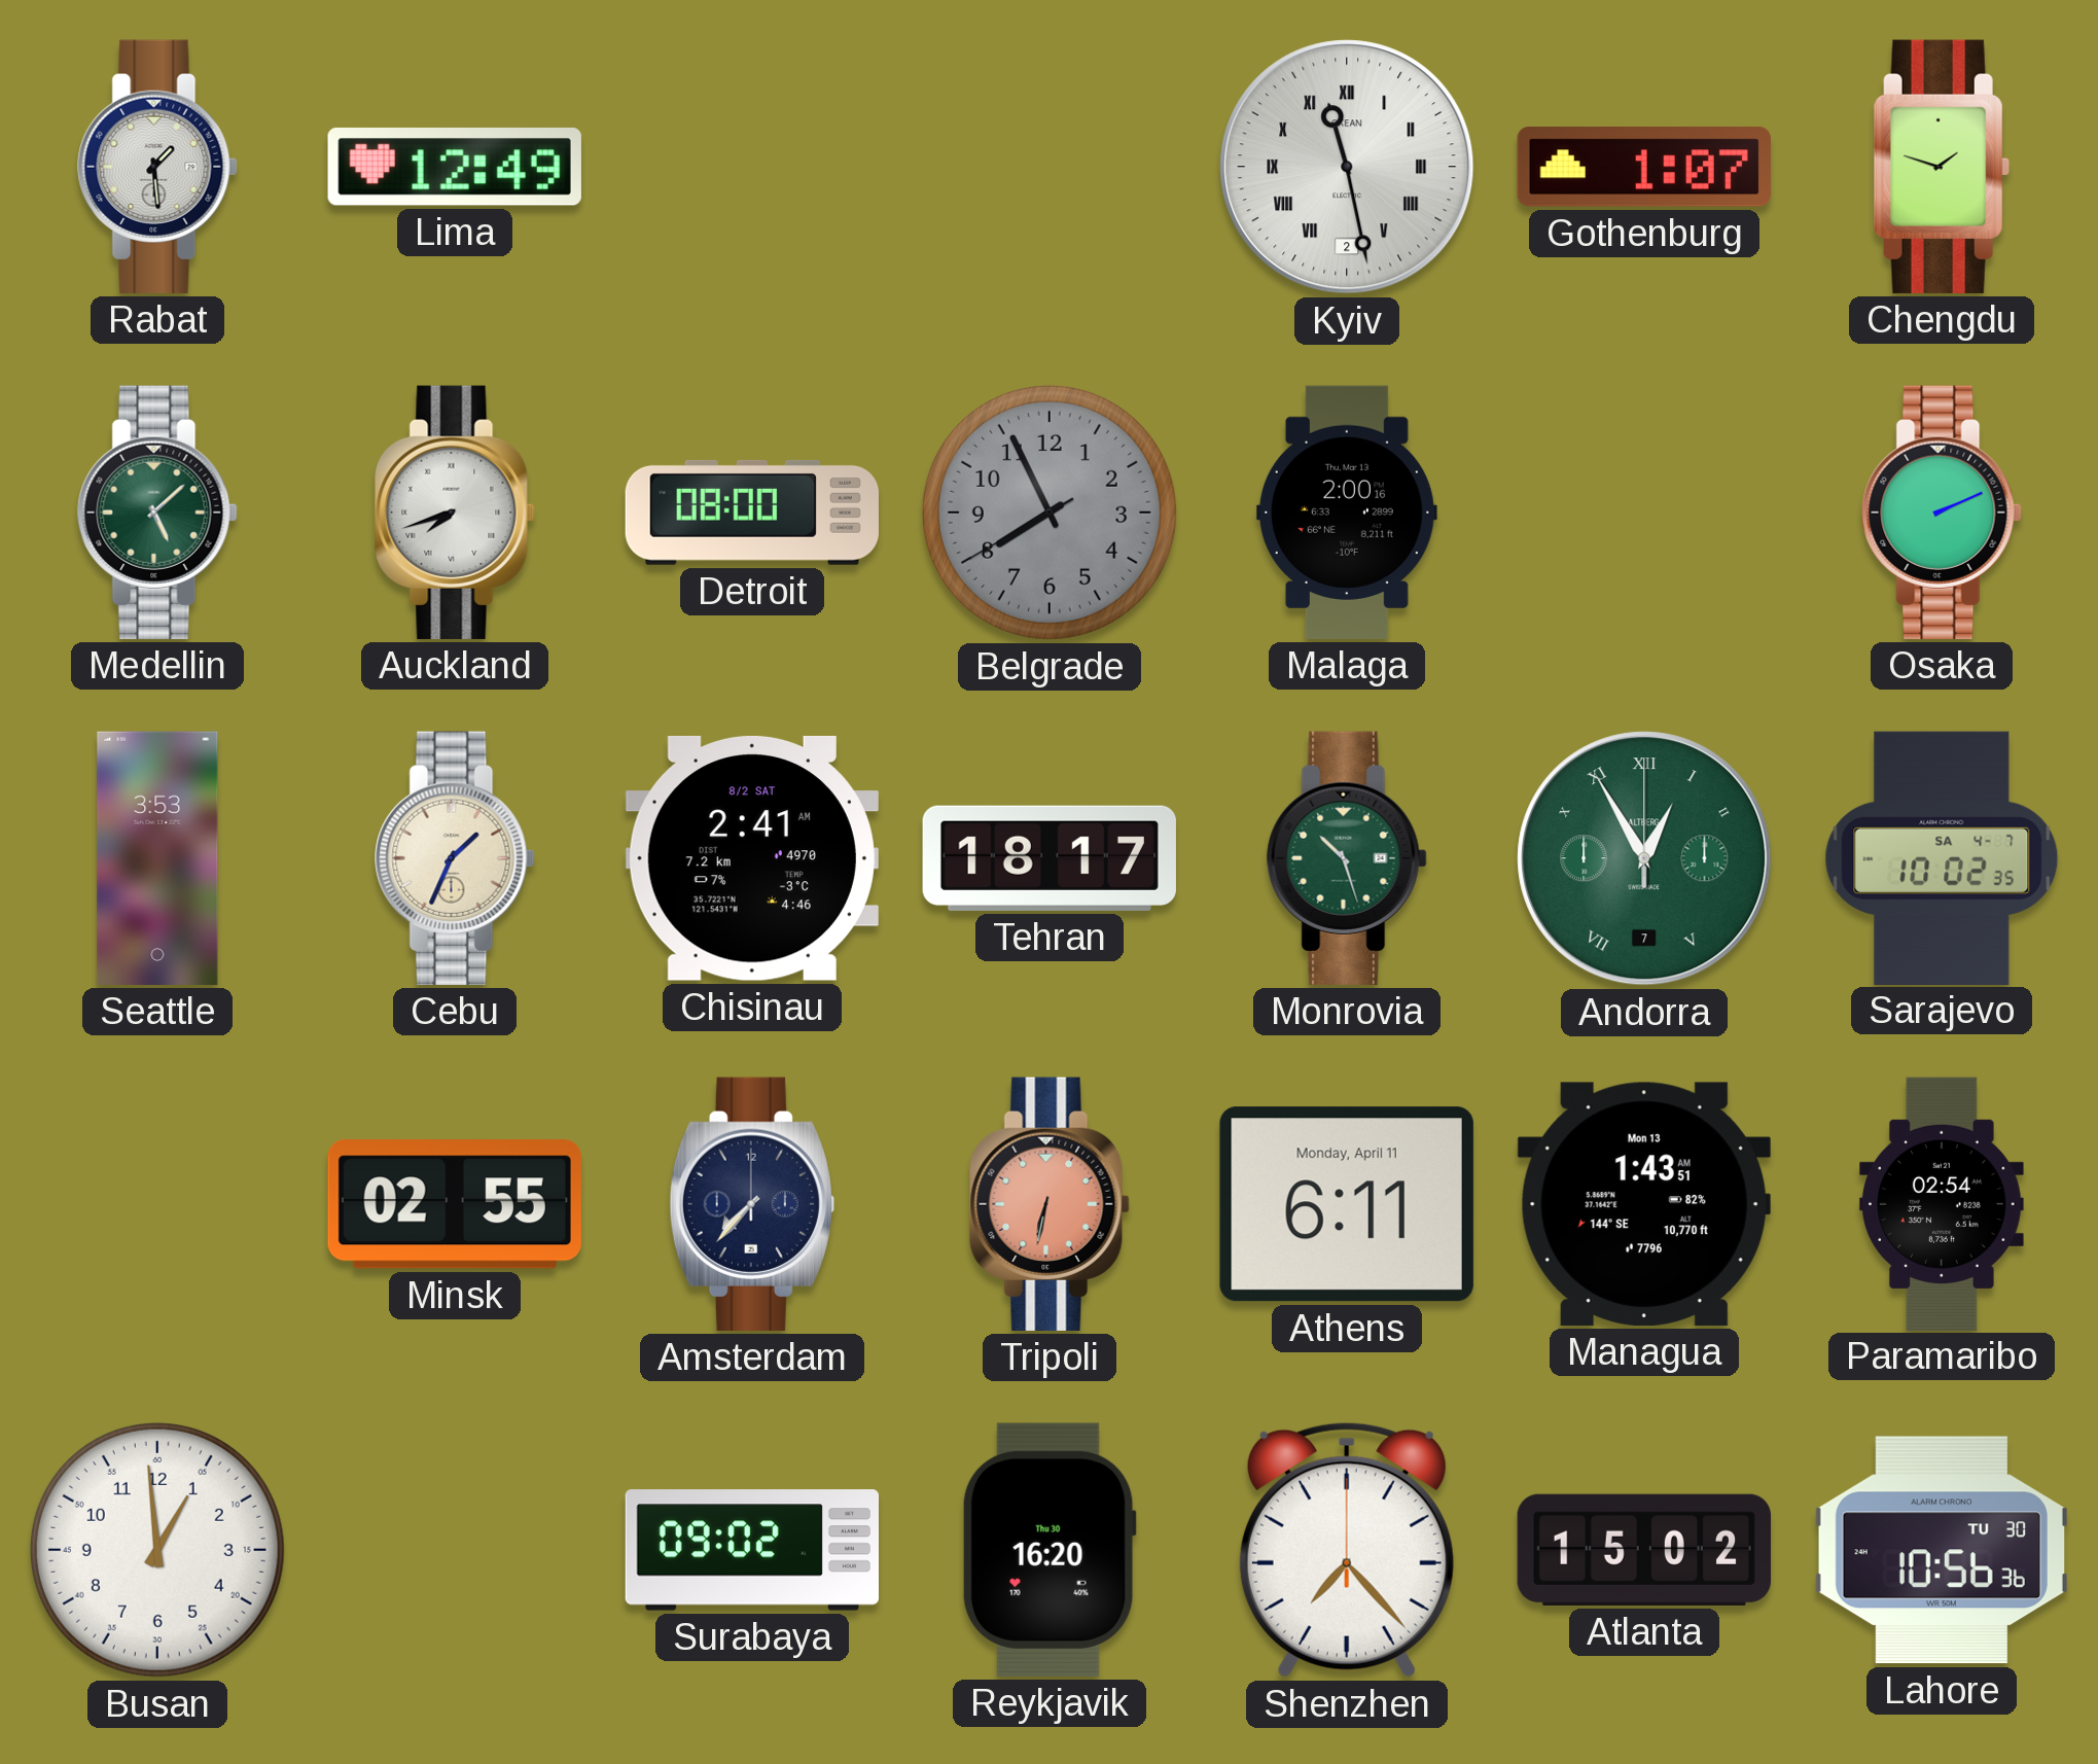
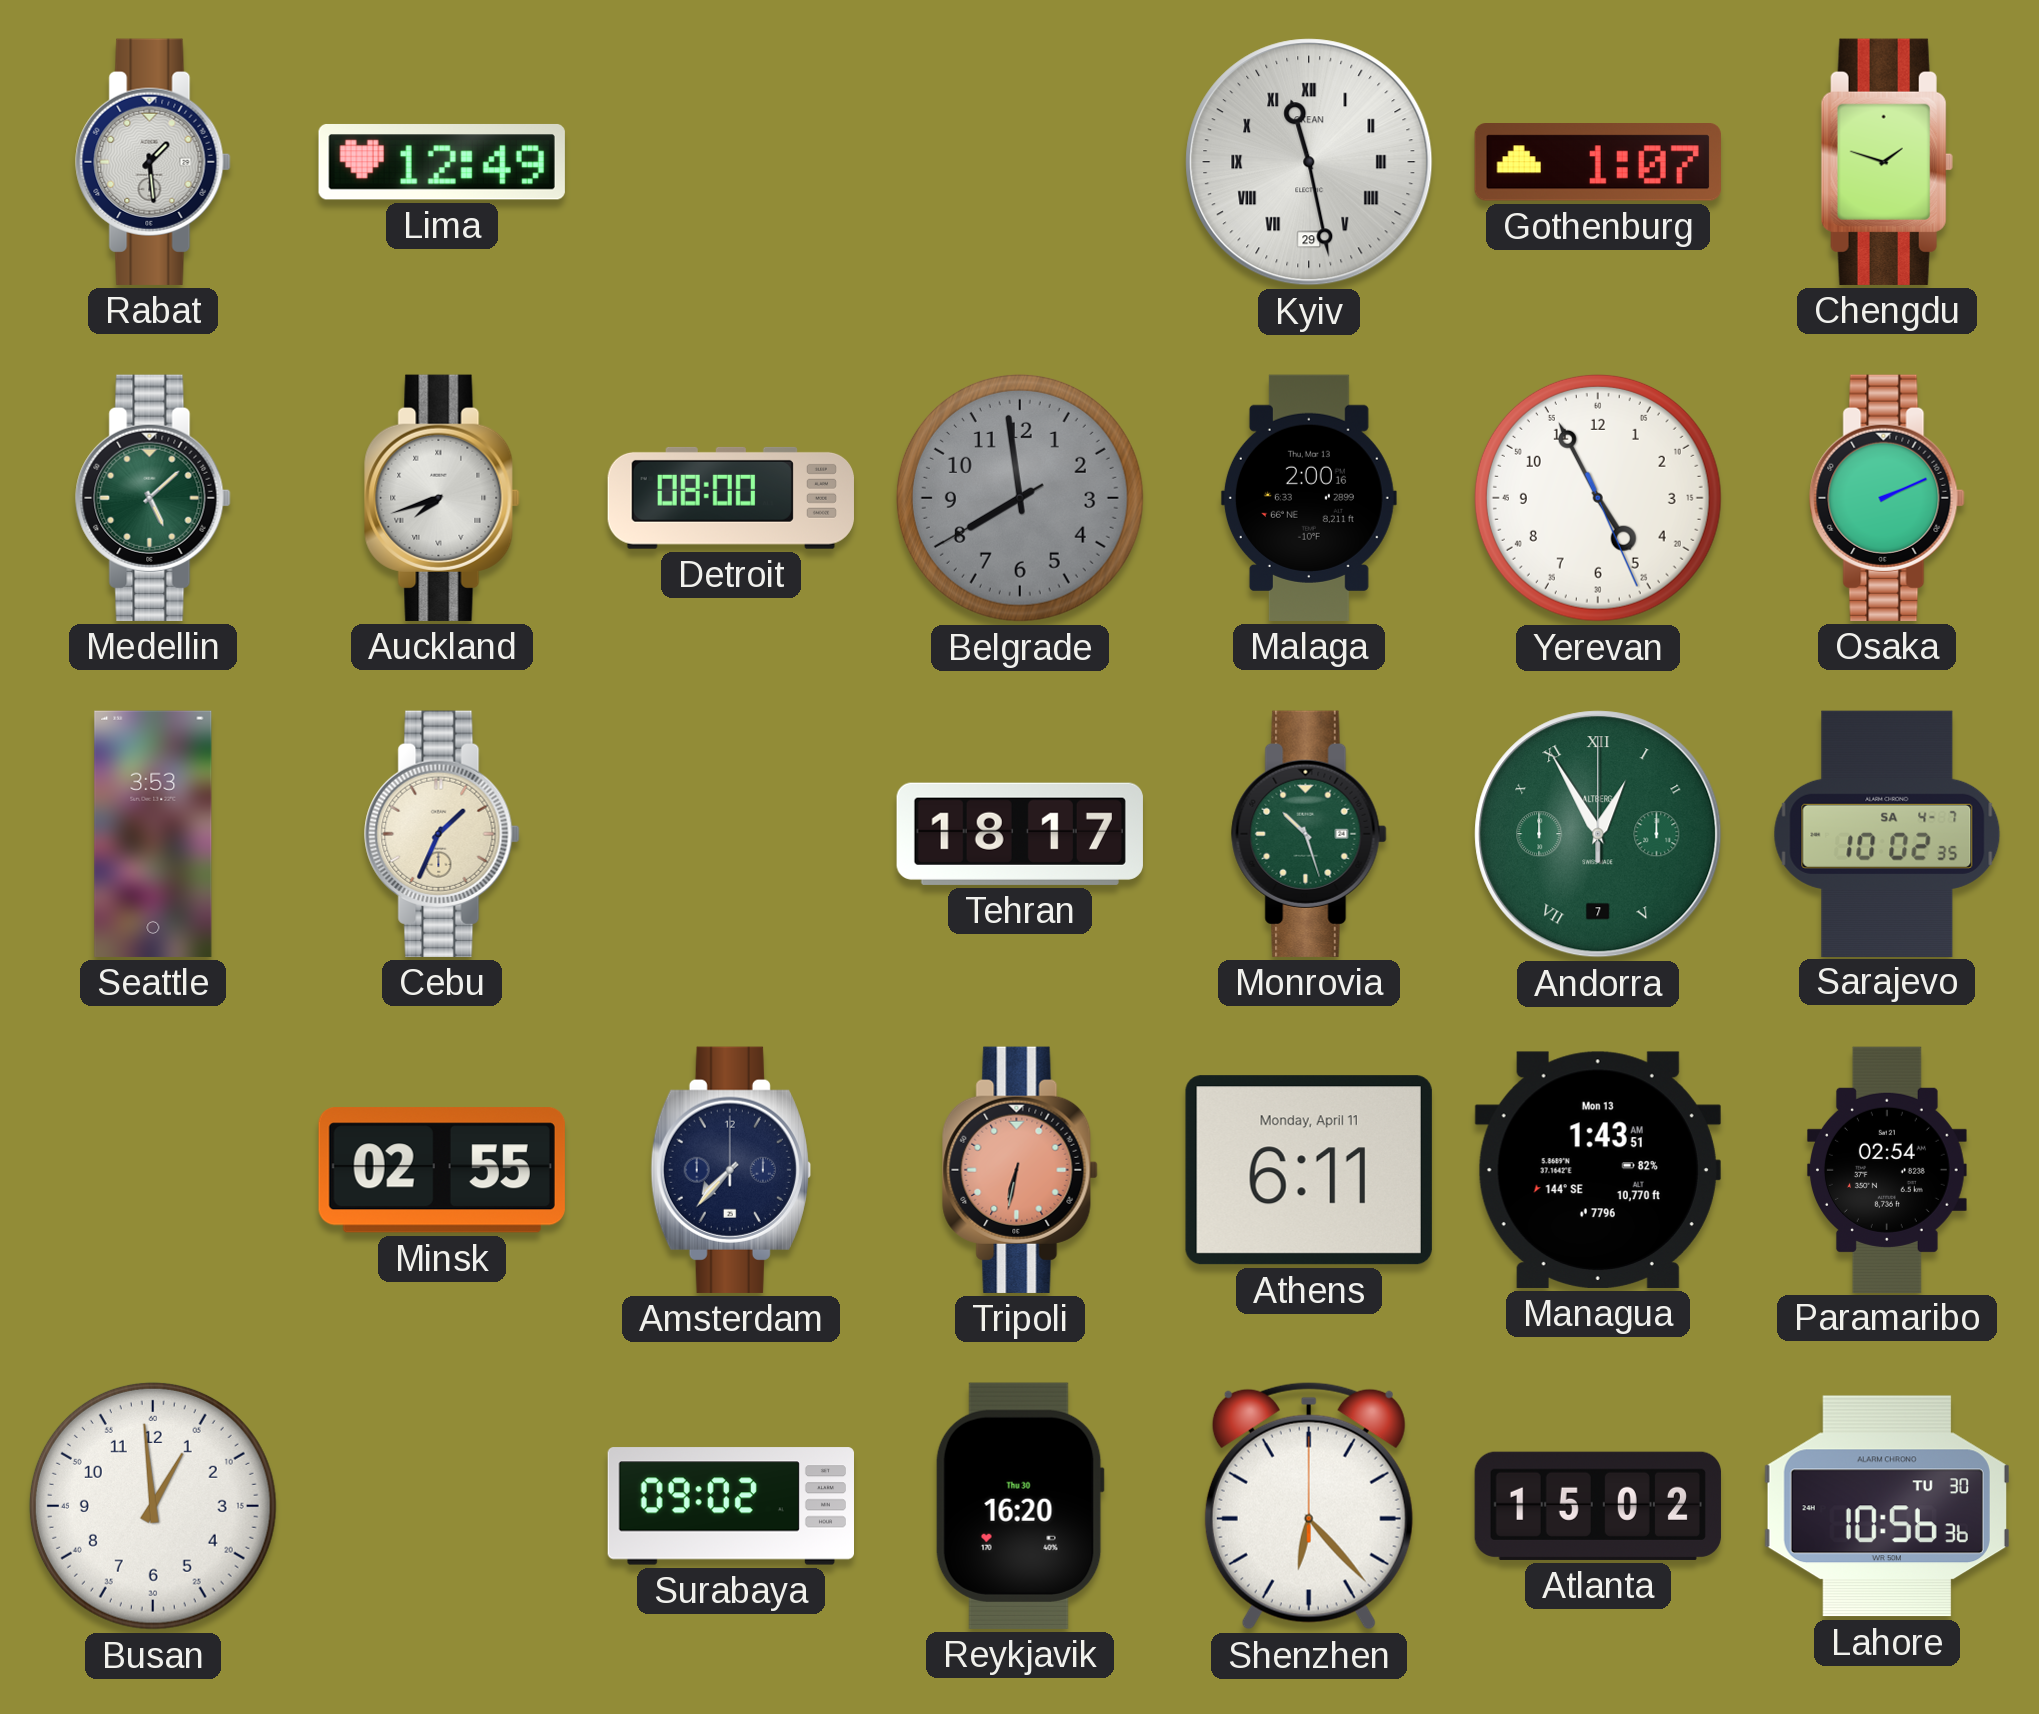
Kyiv date: 2 -> 29 (1309, 162)
Belgrade: 7:55 -> 7:58 (1020, 498)
Yerevan: none -> 4:55 (1598, 498)
Chisinau: 2:41 -> none (752, 858)
Shenzhen: 7:23 -> 6:23 (1309, 1506)
